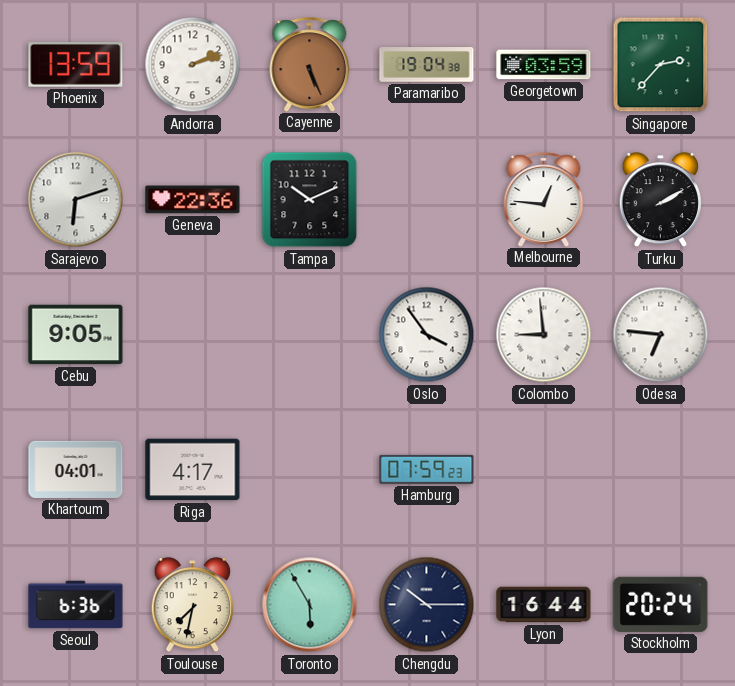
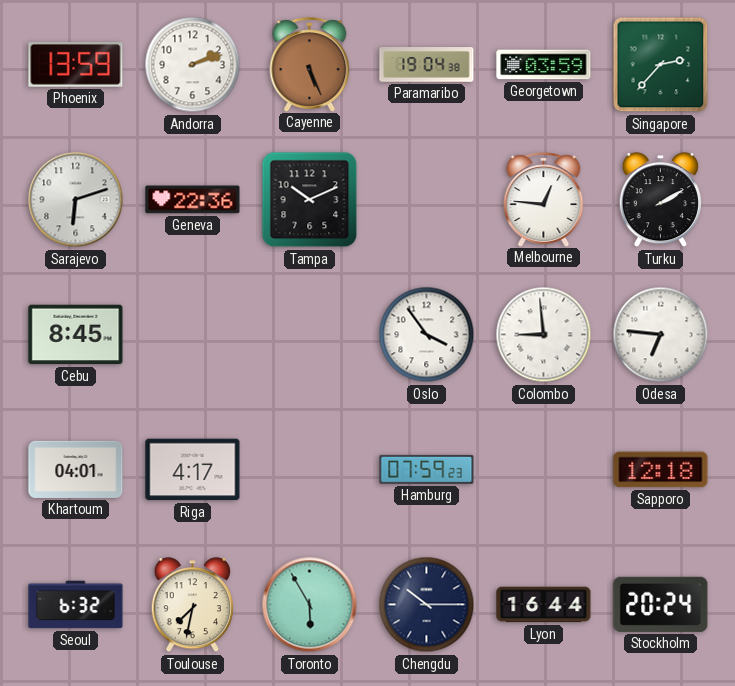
Cebu: 9:05 -> 8:45 (76, 335)
Sapporo: none -> 12:18 (661, 470)
Seoul: 6:36 -> 6:32 (76, 605)
